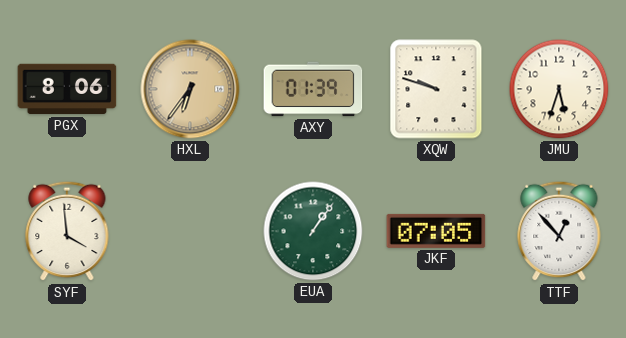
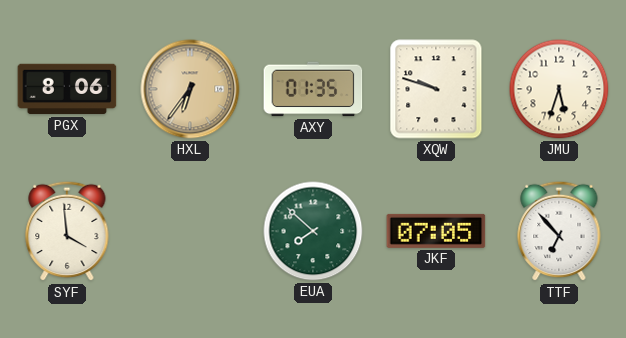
AXY: 01:39 -> 01:35 (313, 89)
EUA: 1:06 -> 7:52 (313, 231)
TTF: 12:53 -> 6:53 (559, 231)
